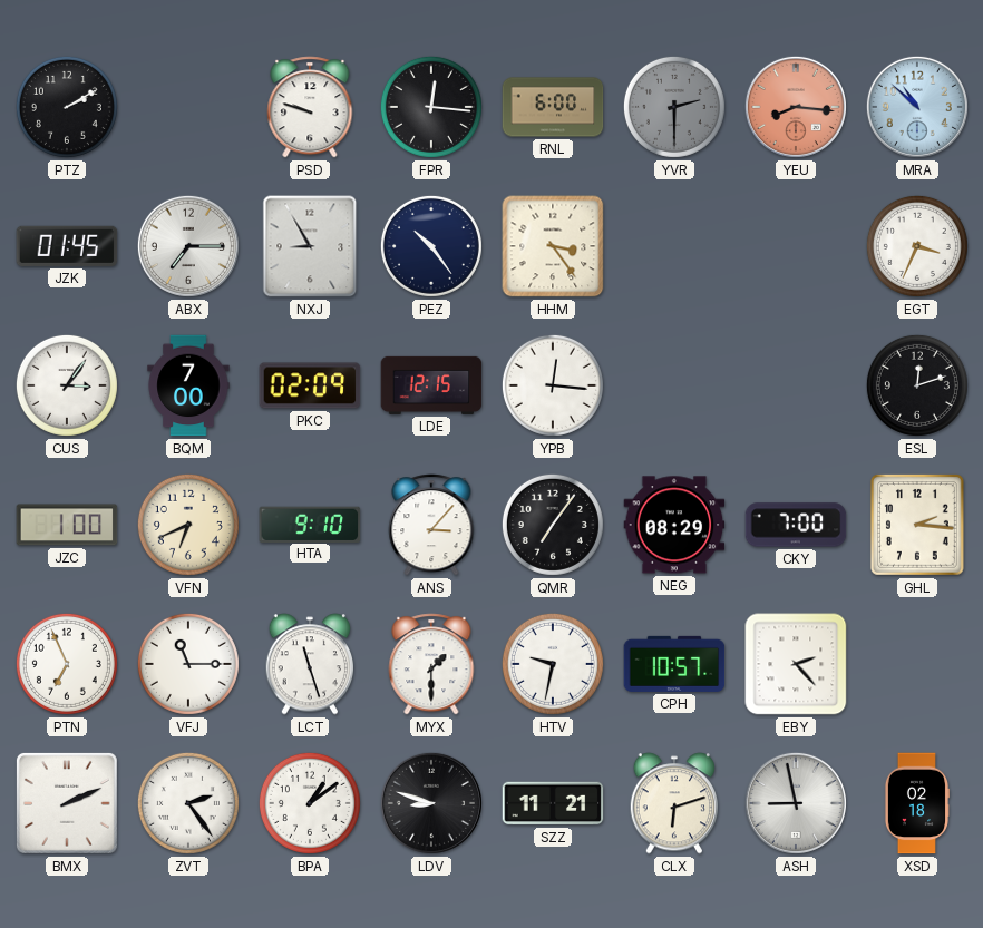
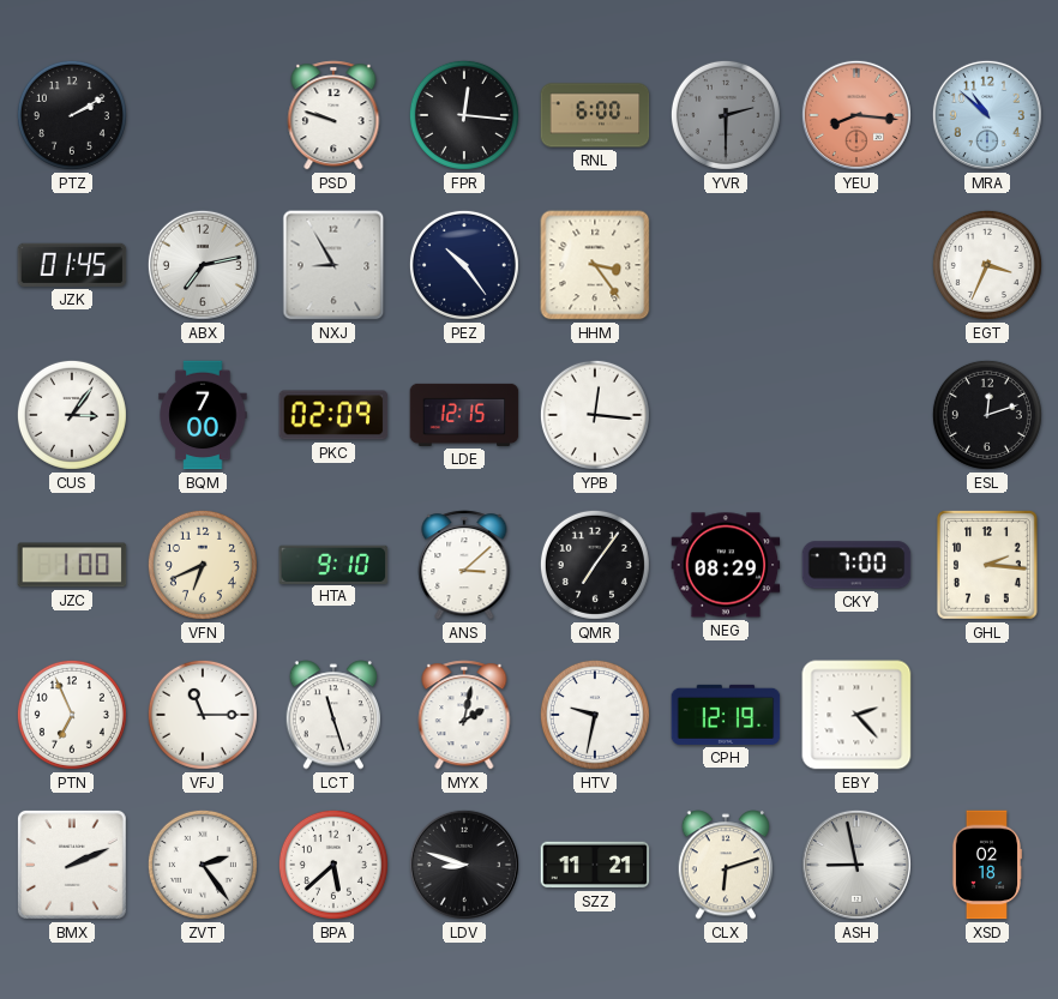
ABX: 7:15 -> 7:13 (203, 265)
ANS: 3:07 -> 3:08 (464, 565)
MYX: 1:30 -> 2:02 (464, 715)
CPH: 10:57 -> 12:19 (726, 715)
BPA: 1:09 -> 5:38 (333, 865)
